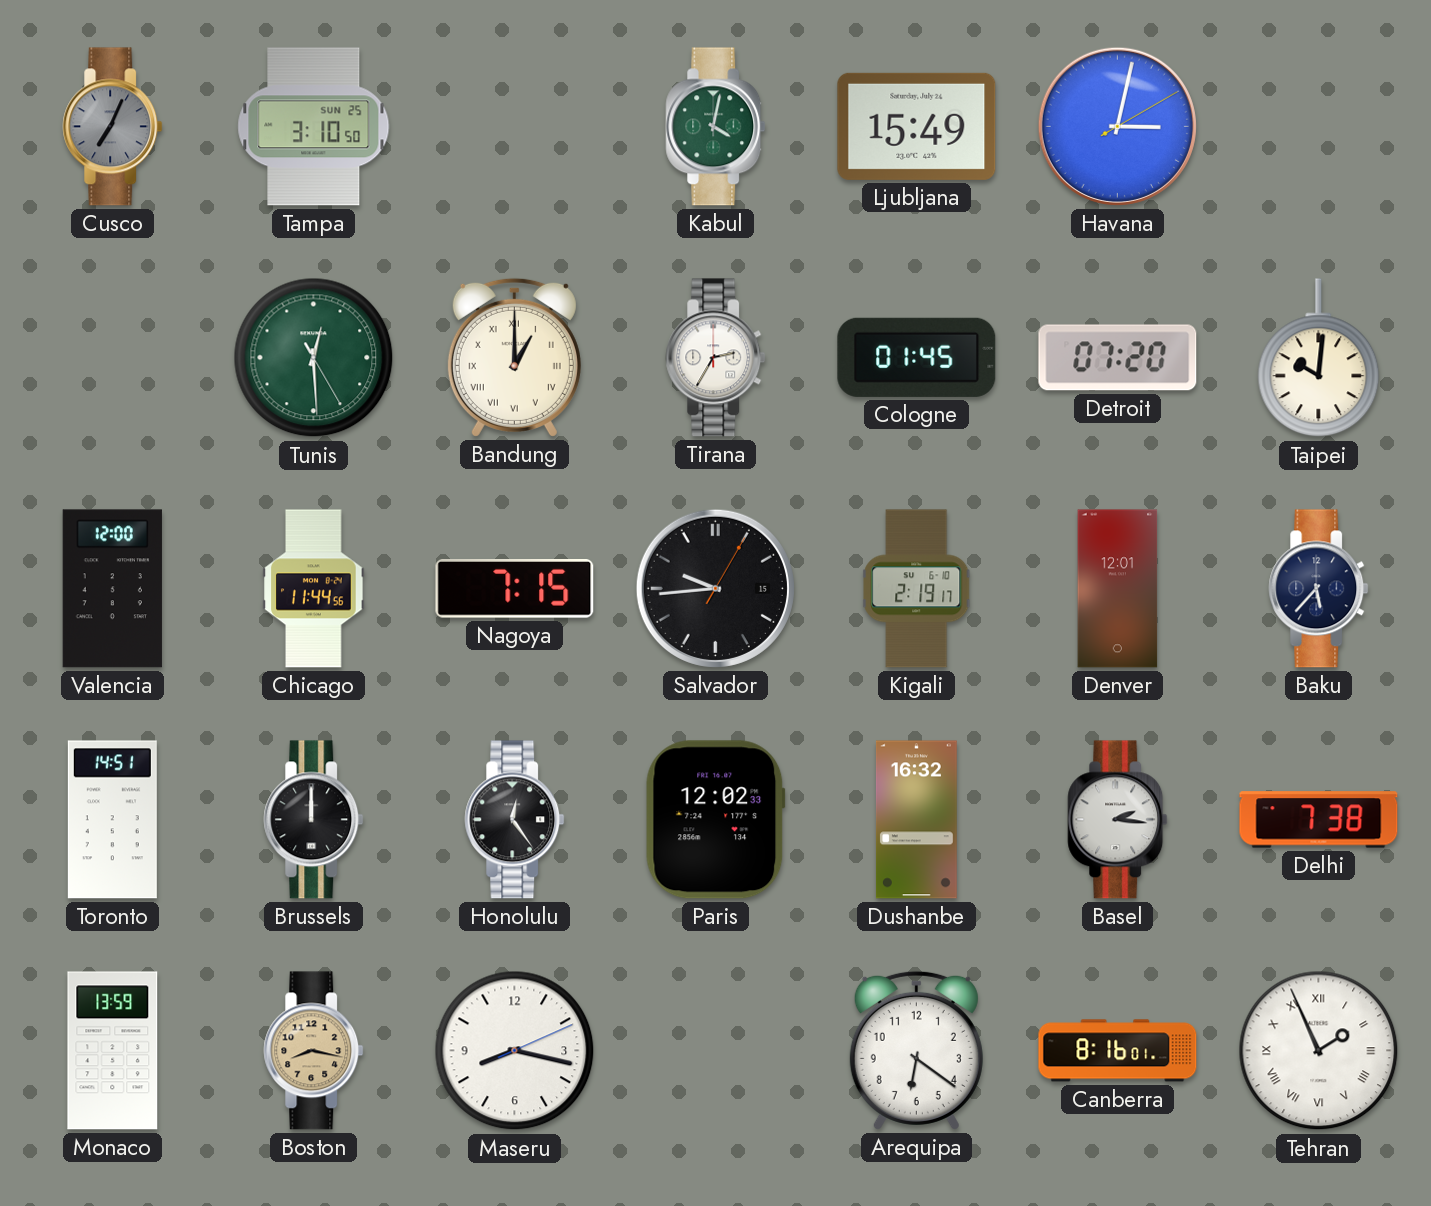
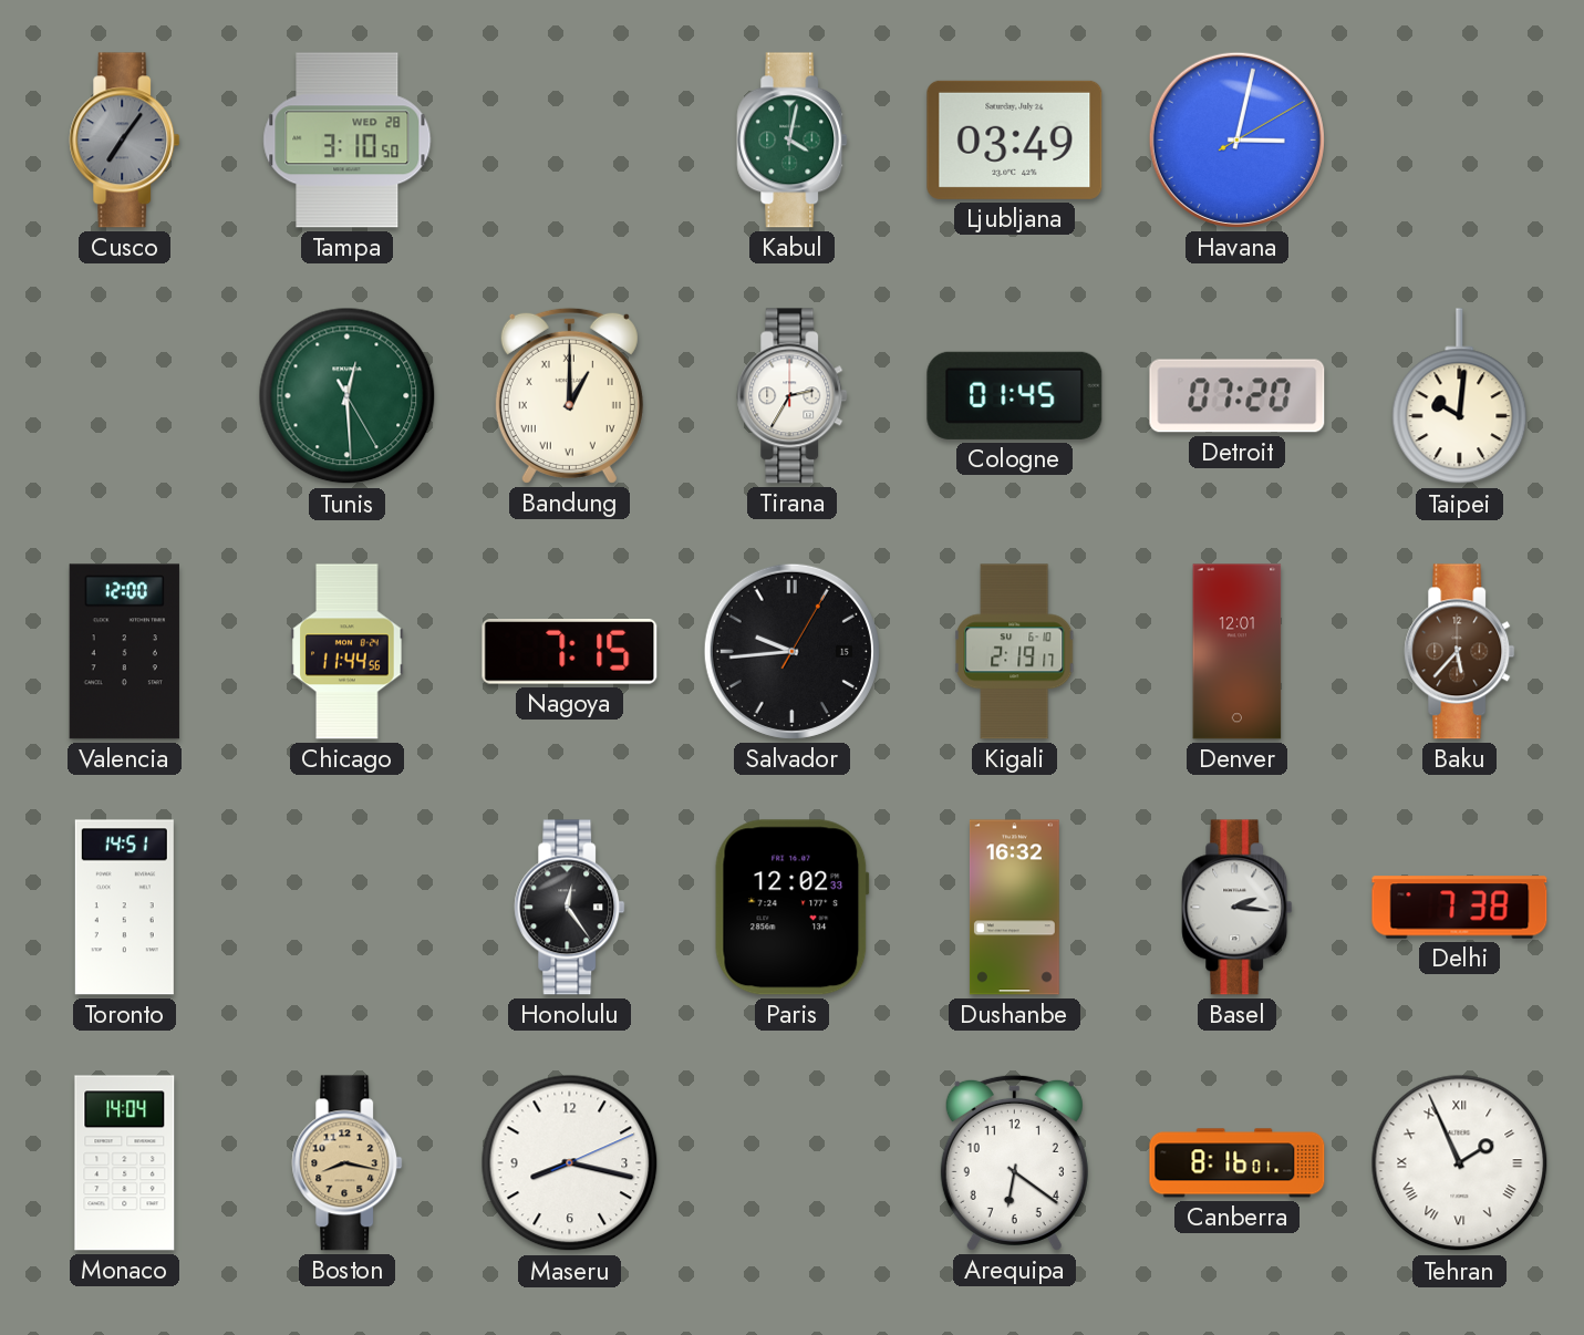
Cusco: 7:04 -> 7:06 (125, 141)
Tampa date: SUN 25 -> WED 28 (348, 141)
Ljubljana: 15:49 -> 03:49 (1015, 139)
Baku dial: navy -> brown (1460, 652)
Brussels: 12:00 -> none (314, 820)
Monaco: 13:59 -> 14:04 (125, 1163)
